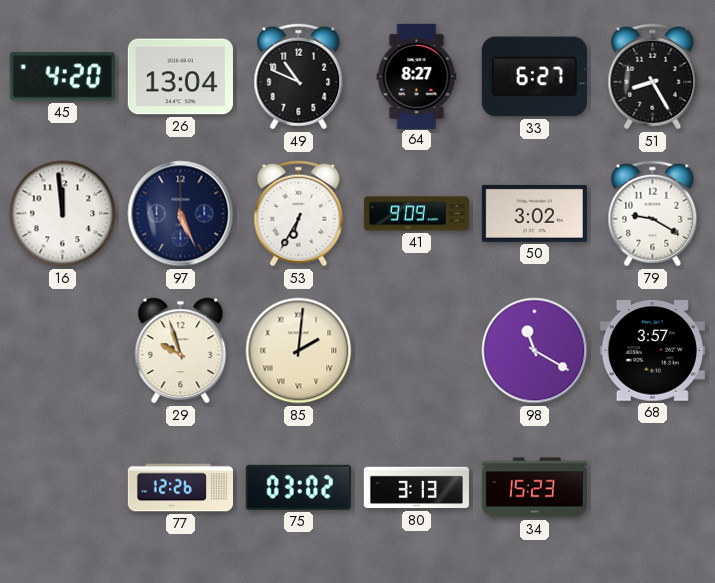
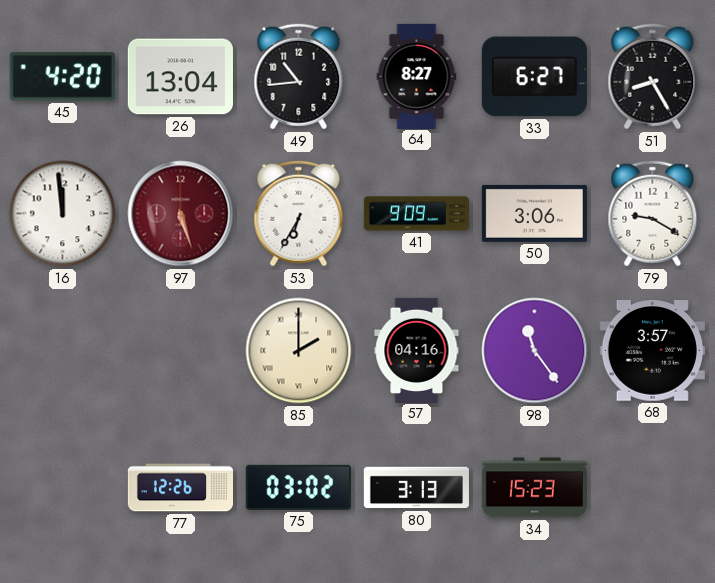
49: 10:49 -> 10:44 (299, 77)
97: 5:26 -> 5:27 (181, 214)
97 dial: navy -> burgundy (181, 214)
50: 3:02 -> 3:06 (534, 213)
29: 9:57 -> none (181, 351)
85: 2:01 -> 2:00 (299, 351)
57: none -> 04:16 (417, 350)
98: 11:20 -> 11:24 (535, 351)
